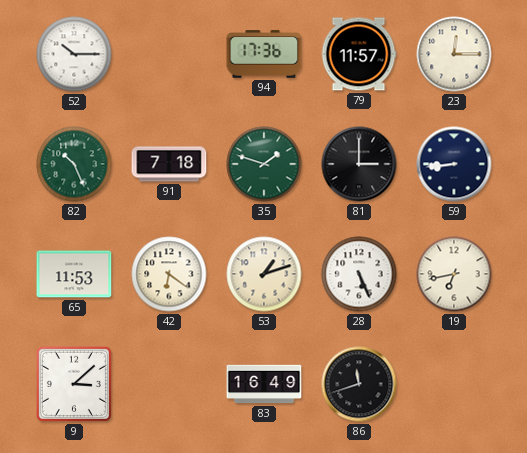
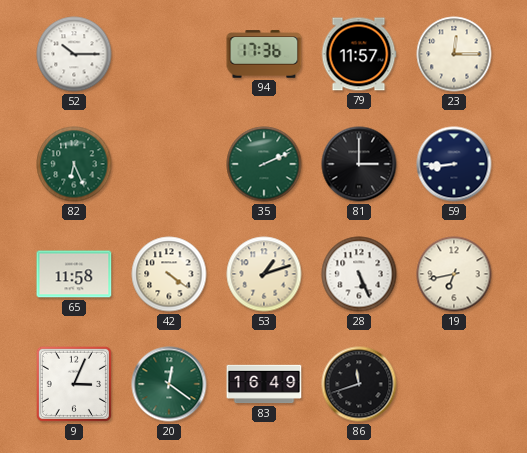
82: 10:26 -> 6:26 (74, 164)
91: 7:18 -> none (169, 164)
35: 1:48 -> 2:11 (264, 164)
65: 11:53 -> 11:58 (74, 274)
42: 6:21 -> 4:21 (169, 274)
9: 3:08 -> 3:04 (74, 384)
20: none -> 12:21 (169, 384)
